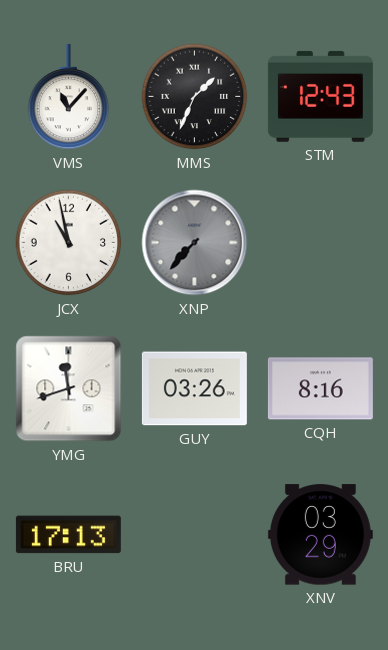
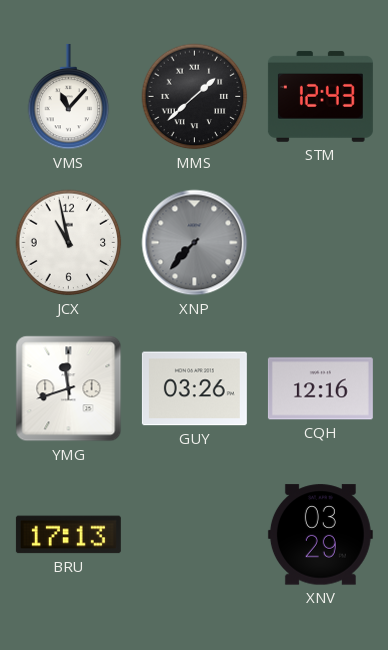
MMS: 1:34 -> 1:38 (195, 97)
CQH: 8:16 -> 12:16 (320, 389)
